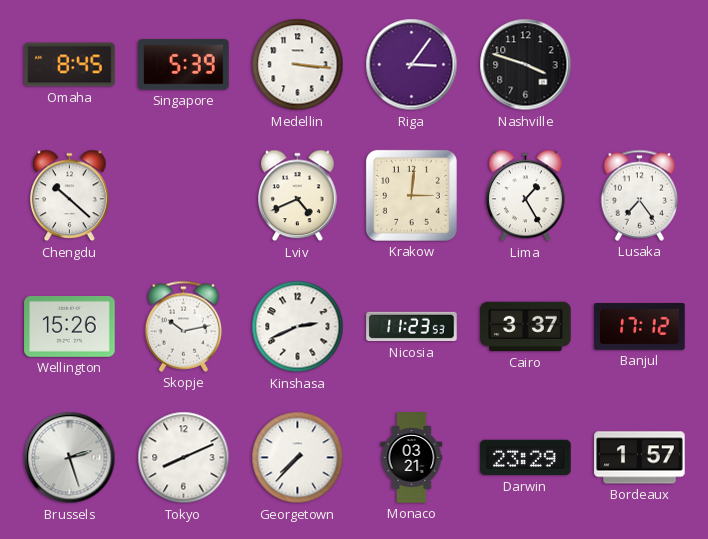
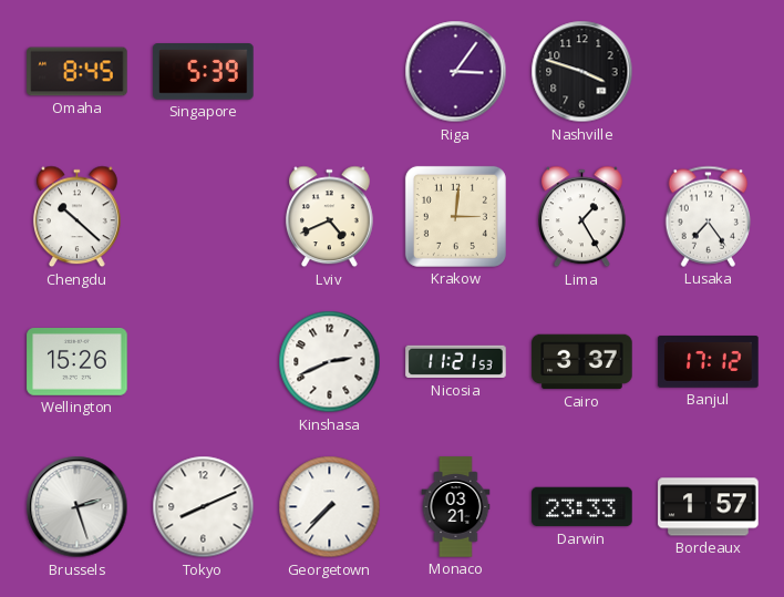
Medellin: 3:16 -> none (298, 65)
Skopje: 10:13 -> none (184, 326)
Nicosia: 11:23 -> 11:21 (456, 362)
Darwin: 23:29 -> 23:33 (582, 507)
